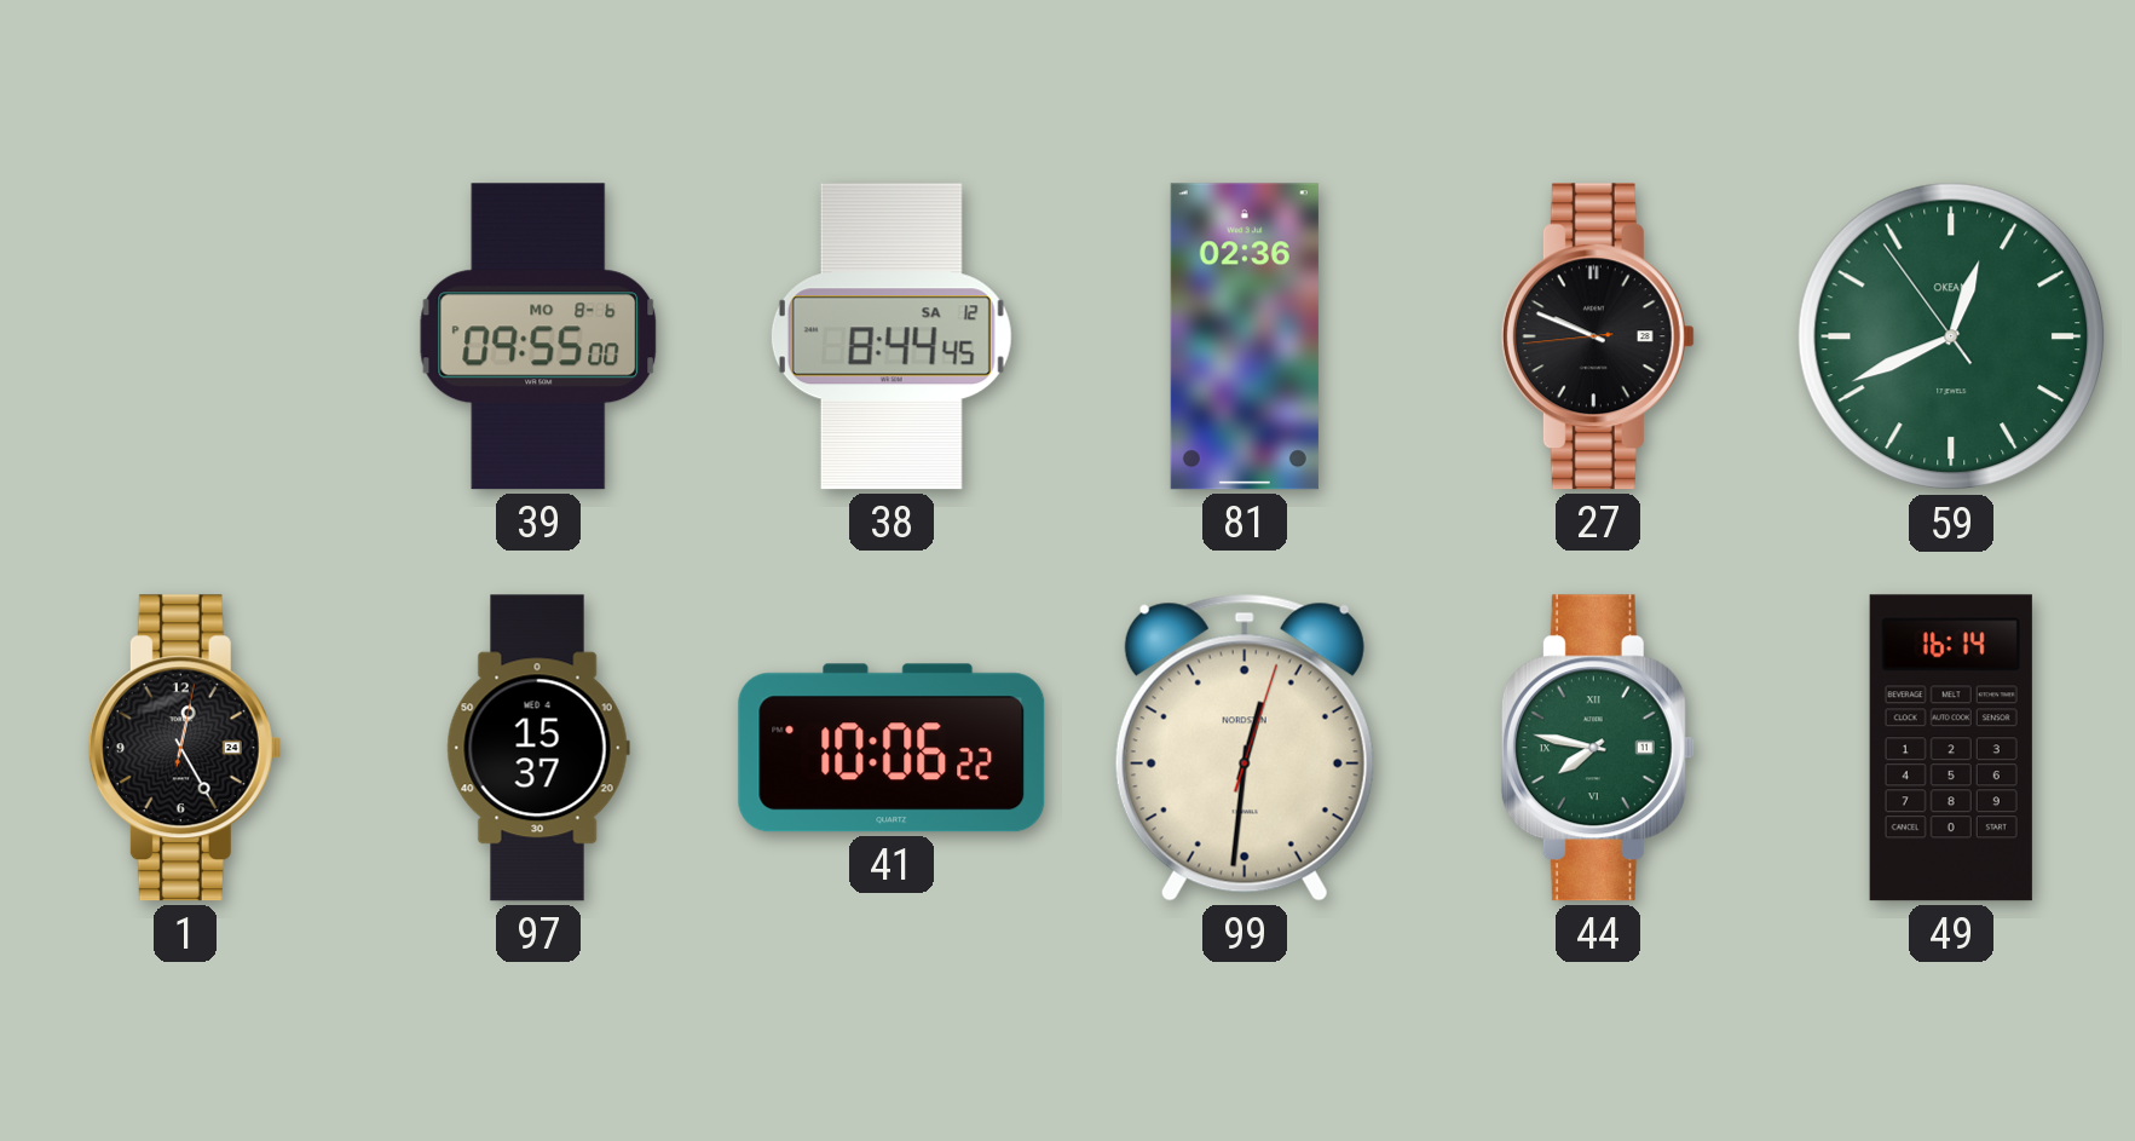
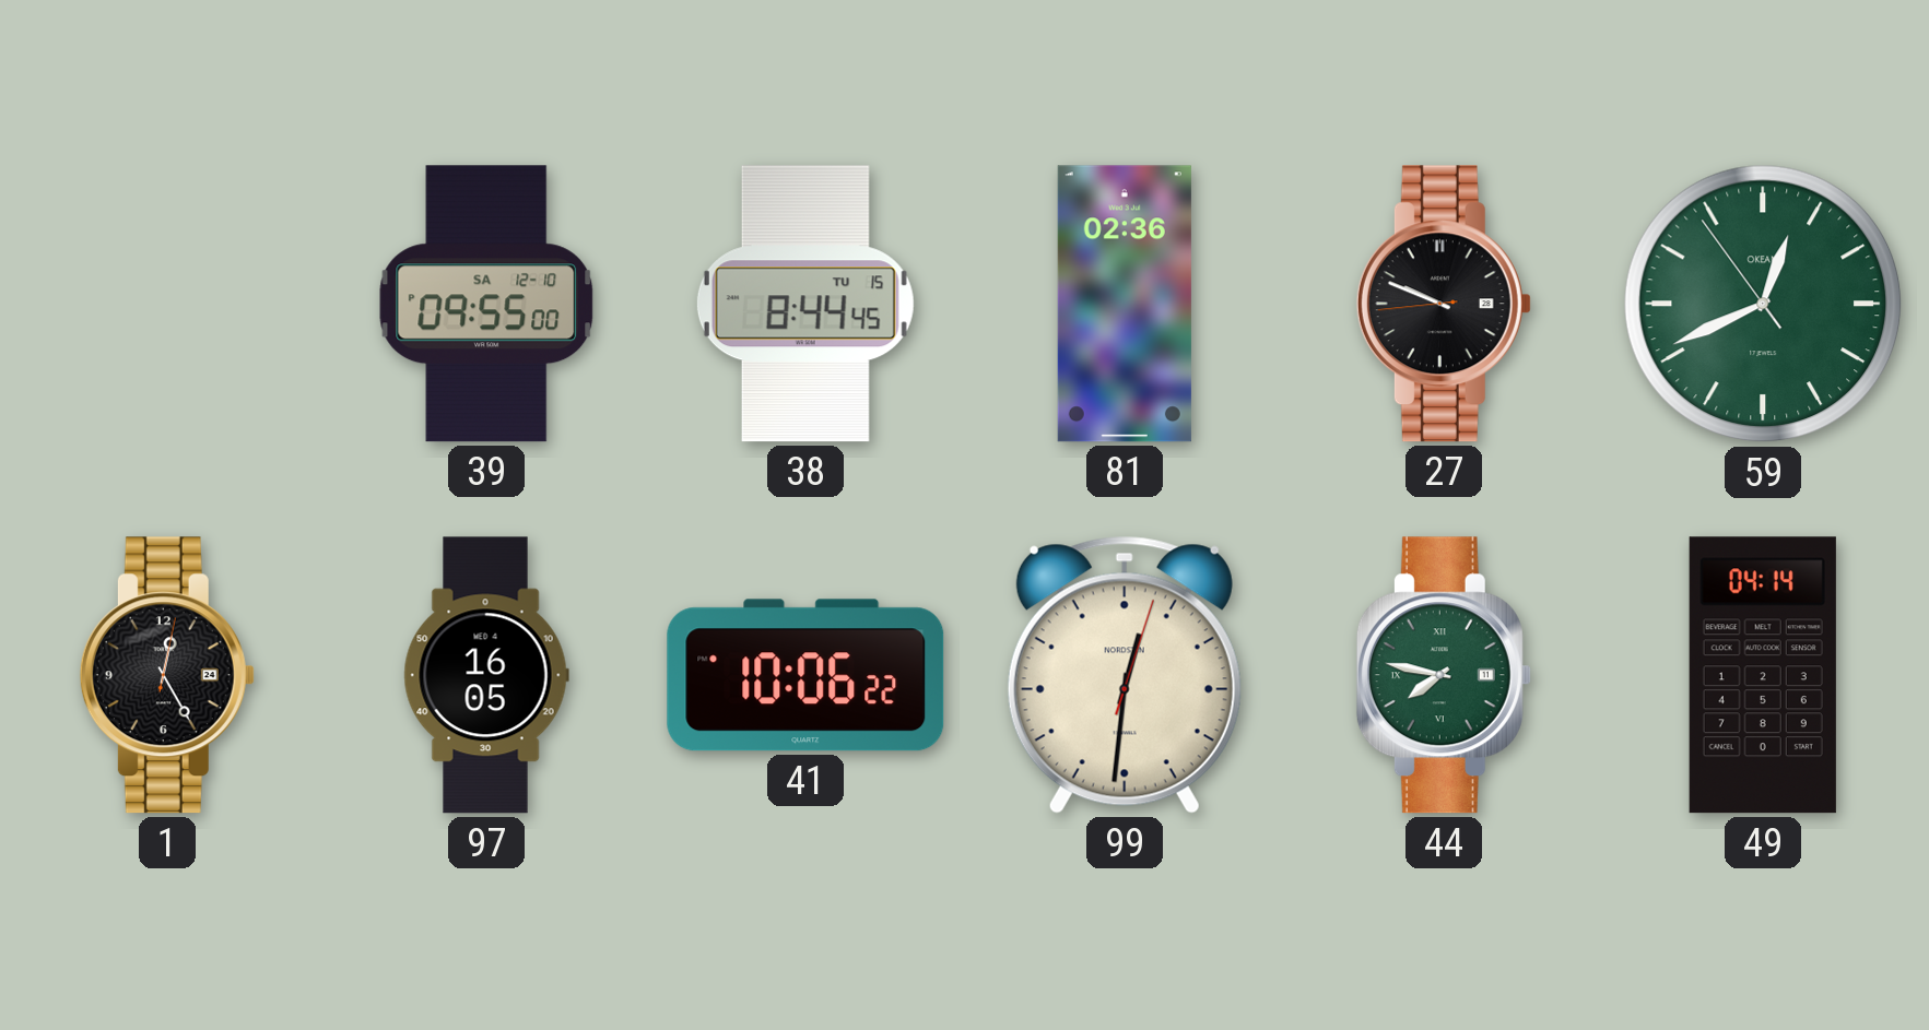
39 date: MO 8-6 -> SA 12-10 (486, 304)
38 date: SA 12 -> TU 15 (805, 304)
97: 15:37 -> 16:05 (486, 675)
49: 16:14 -> 04:14 (1763, 675)
